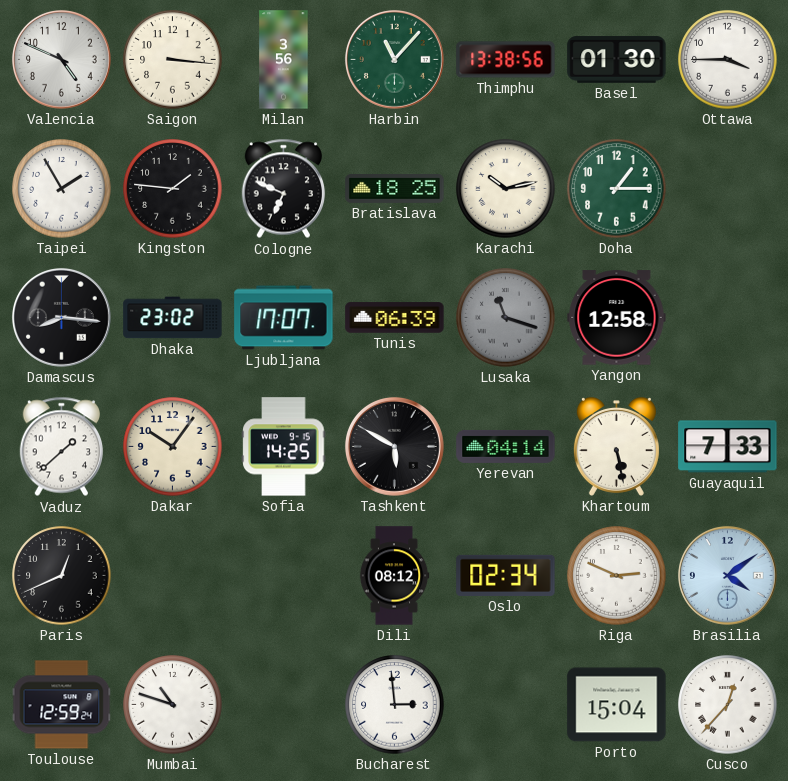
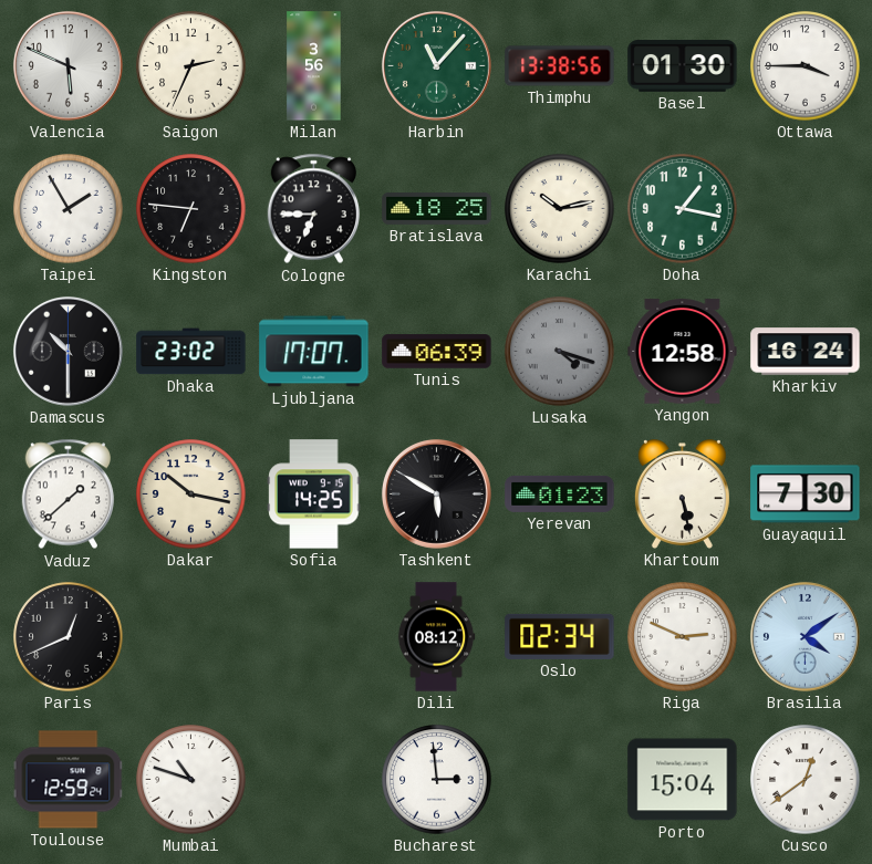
Valencia: 4:49 -> 5:49 (68, 65)
Saigon: 3:16 -> 2:34 (191, 66)
Kingston: 1:46 -> 6:46 (191, 209)
Cologne: 6:49 -> 6:45 (314, 209)
Doha: 1:15 -> 1:17 (683, 209)
Damascus: 8:16 -> 10:30 (68, 351)
Lusaka: 11:18 -> 4:18 (560, 352)
Kharkiv: none -> 16:24 (806, 352)
Dakar: 10:06 -> 10:17 (191, 495)
Yerevan: 04:14 -> 01:23 (560, 493)
Guayaquil: 7:33 -> 7:30 (806, 495)
Cusco: 12:37 -> 12:39 (806, 780)
